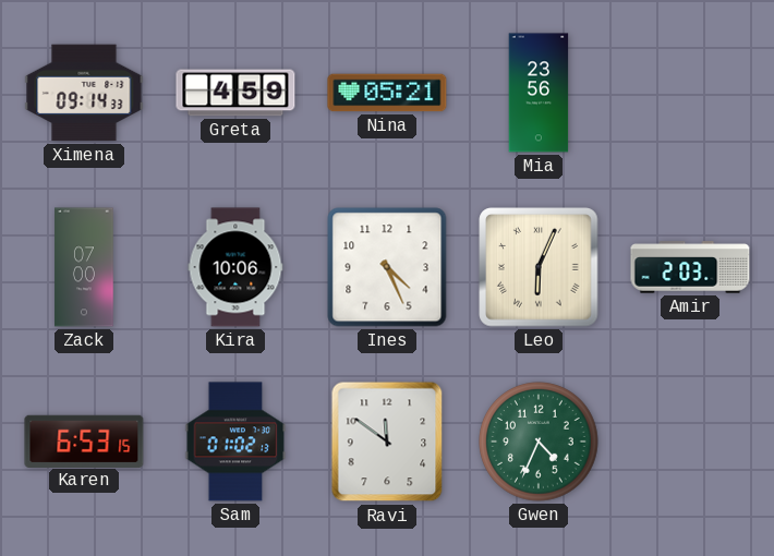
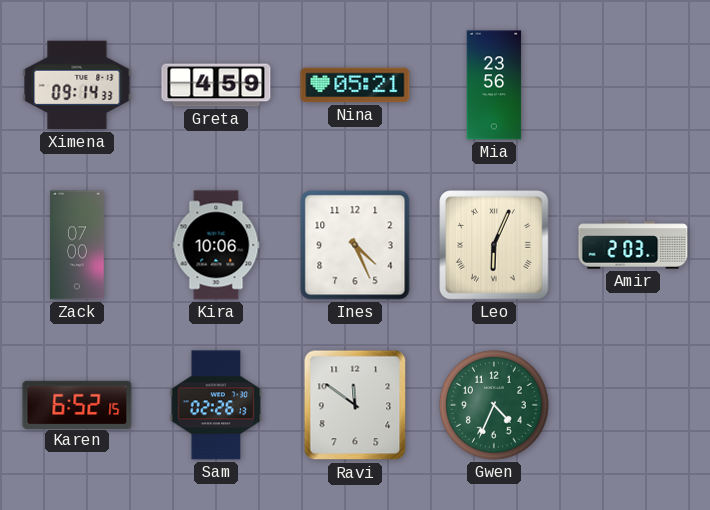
Karen: 6:53 -> 6:52 (77, 404)
Sam: 01:02 -> 02:26 (216, 405)
